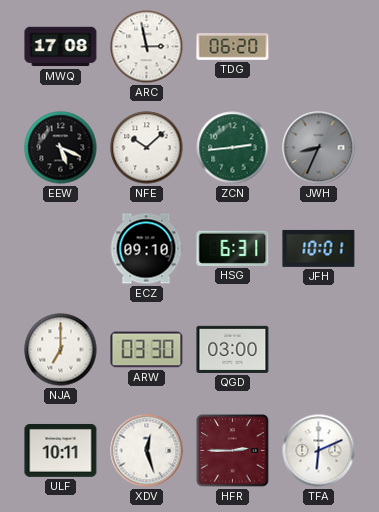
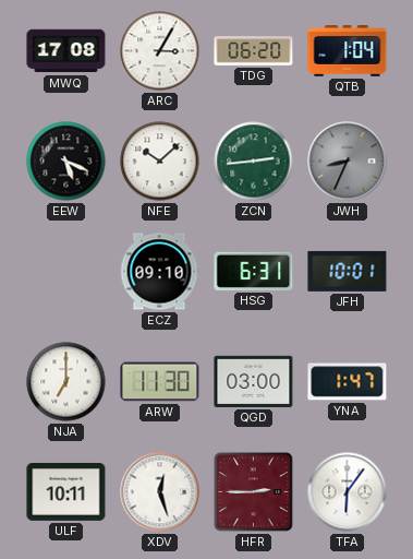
ARC: 2:58 -> 3:05 (160, 51)
QTB: none -> 1:04 (348, 51)
ARW: 03:30 -> 11:30 (160, 382)
YNA: none -> 1:47 (348, 382)
TFA: 6:11 -> 6:06 (348, 492)
